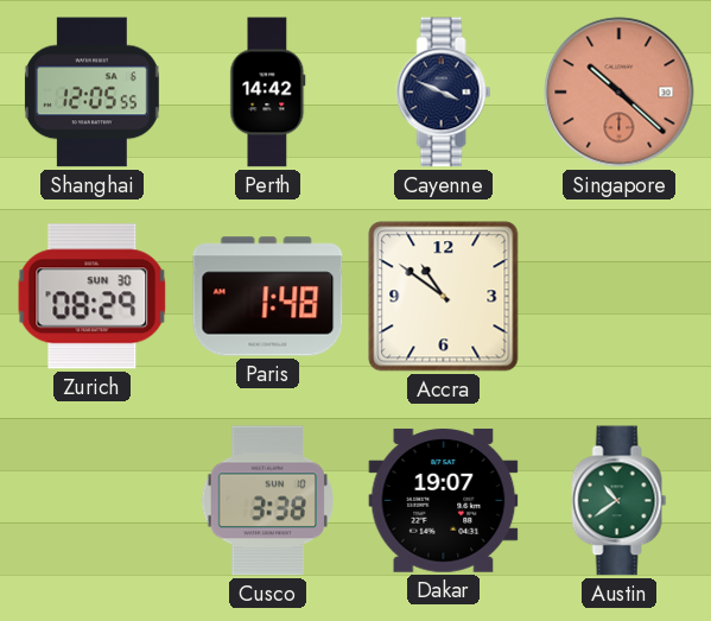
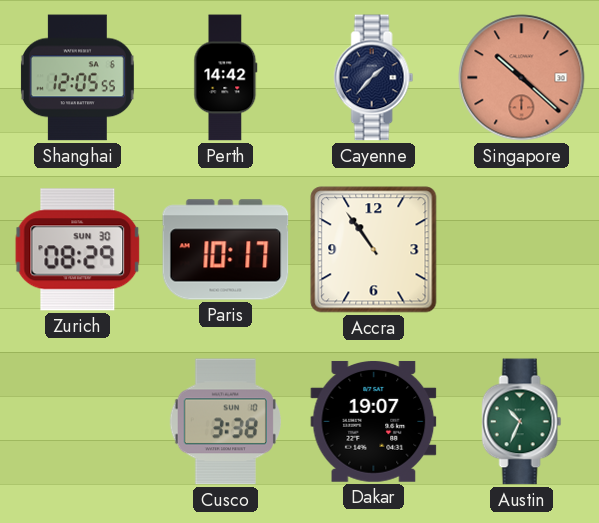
Cayenne: 3:49 -> 1:37 (374, 78)
Paris: 1:48 -> 10:17 (226, 250)
Accra: 10:51 -> 10:54 (374, 250)
Austin: 10:39 -> 10:34 (522, 422)
